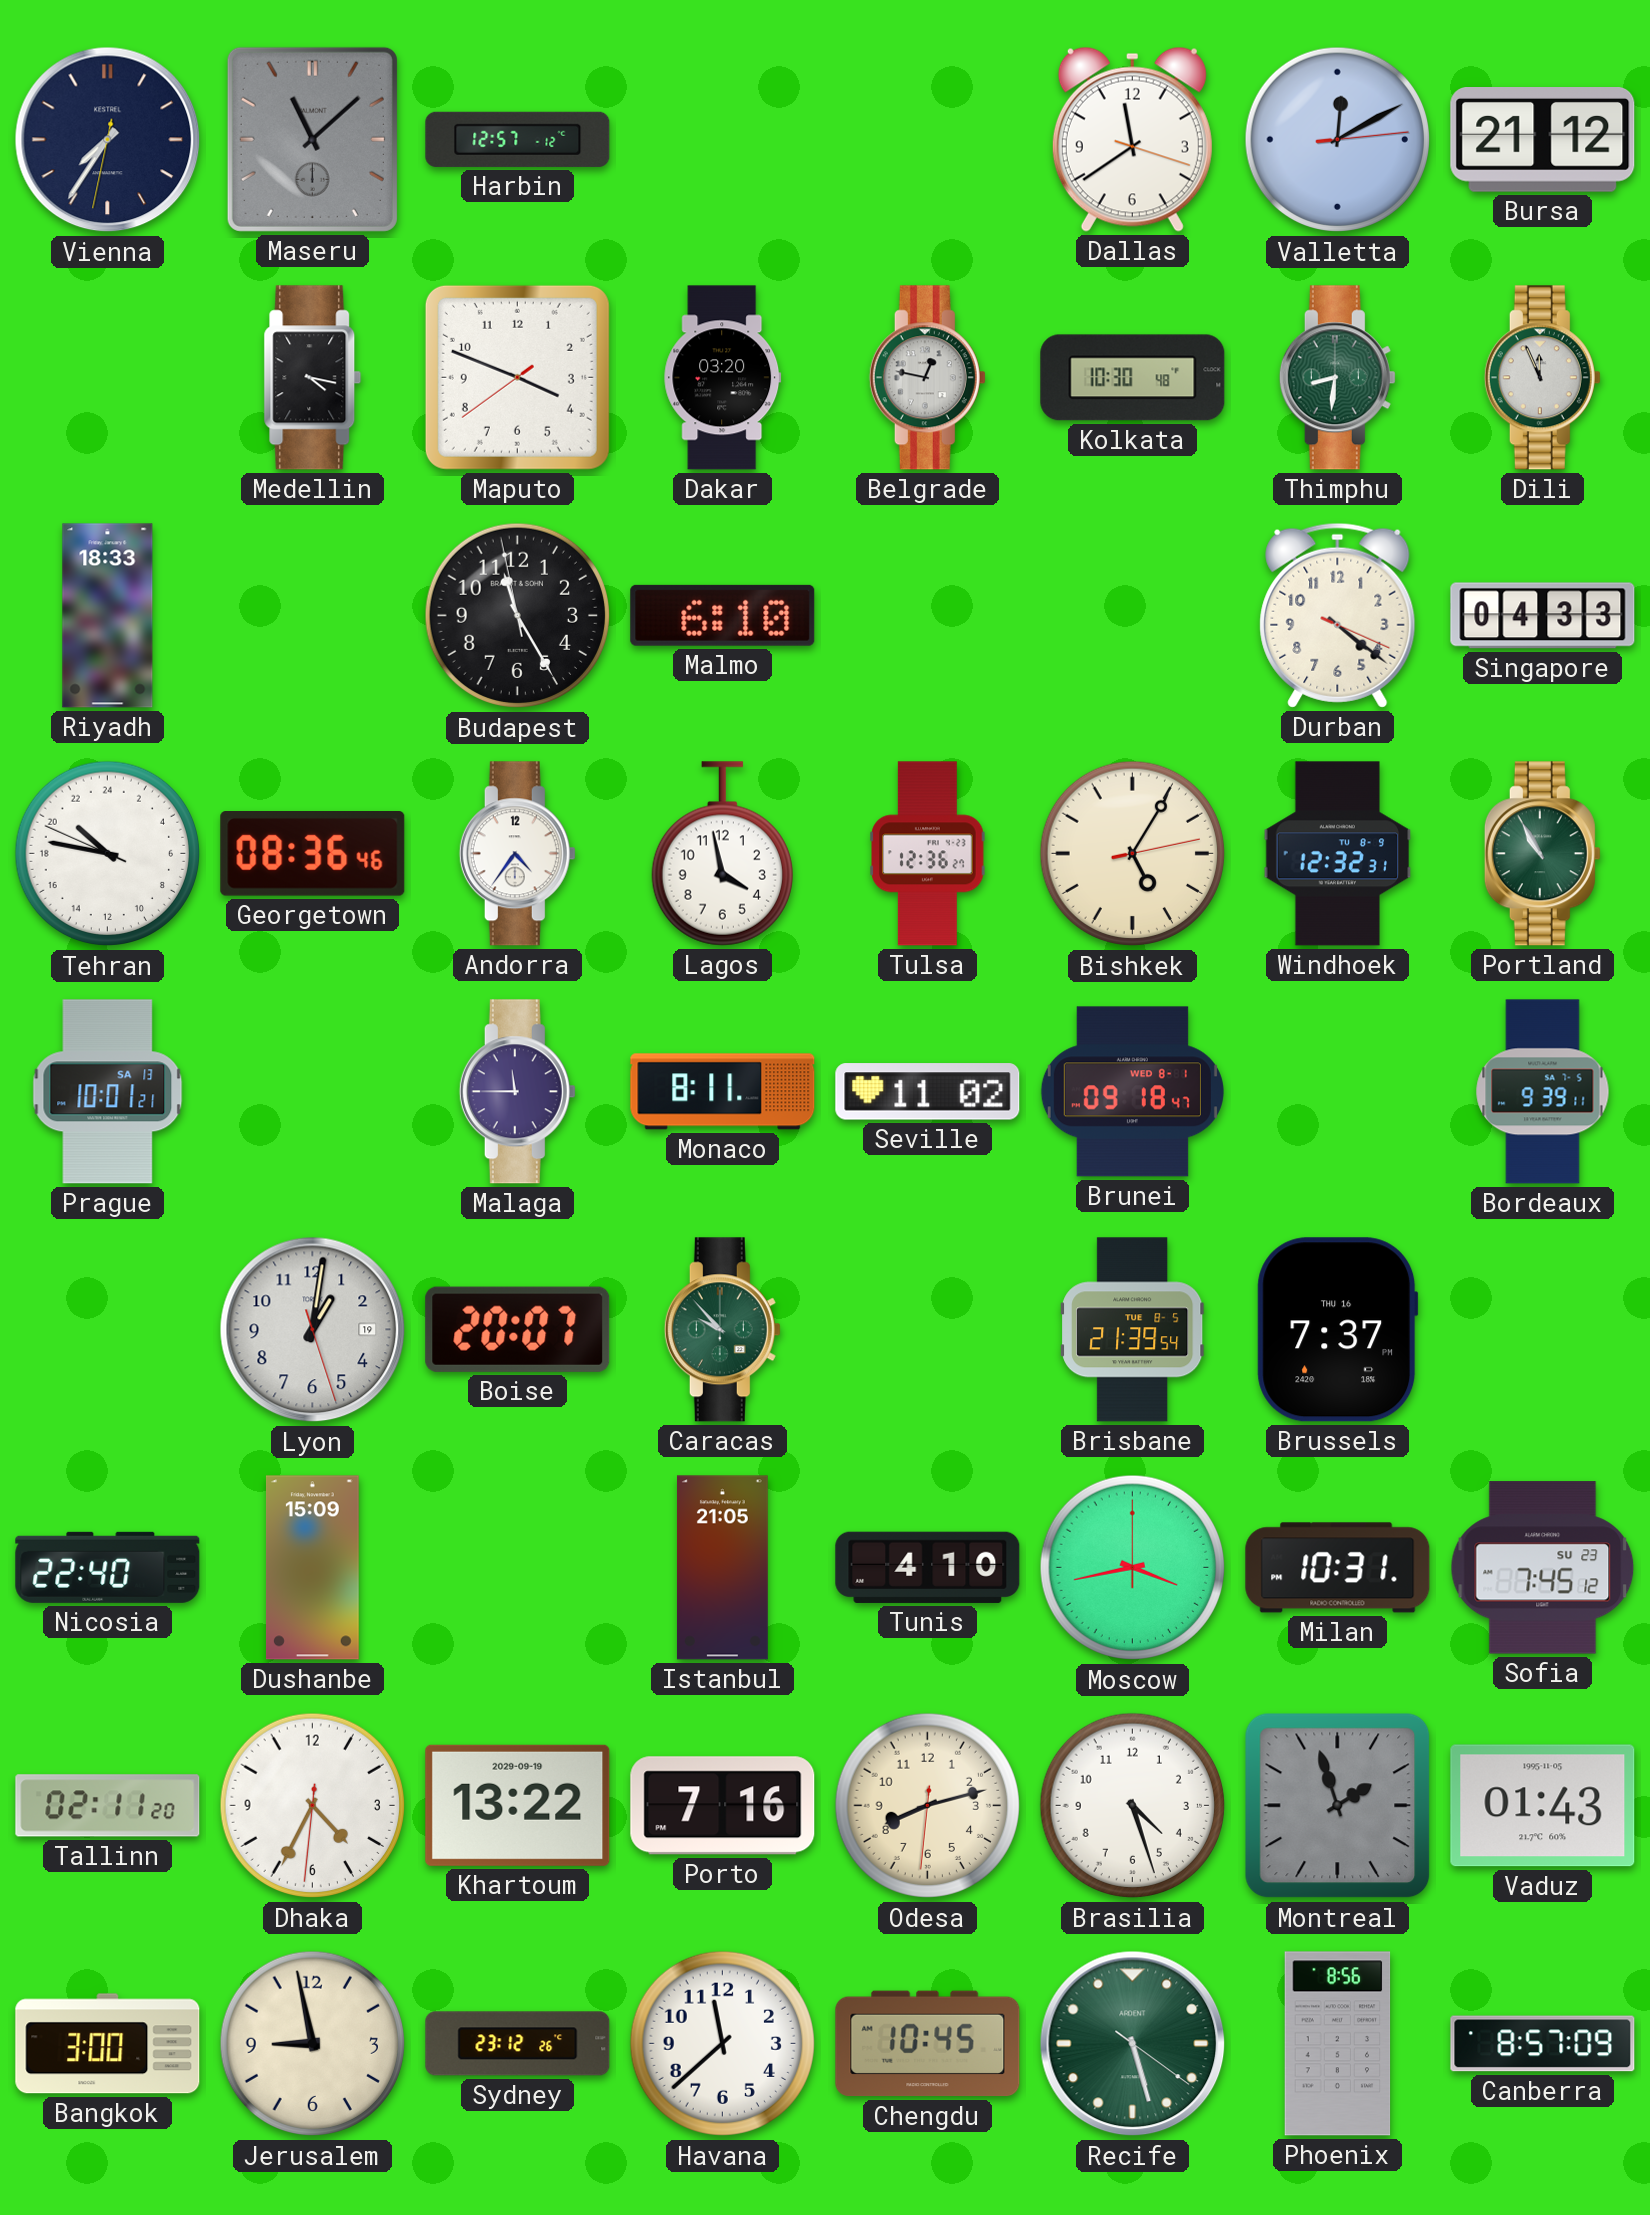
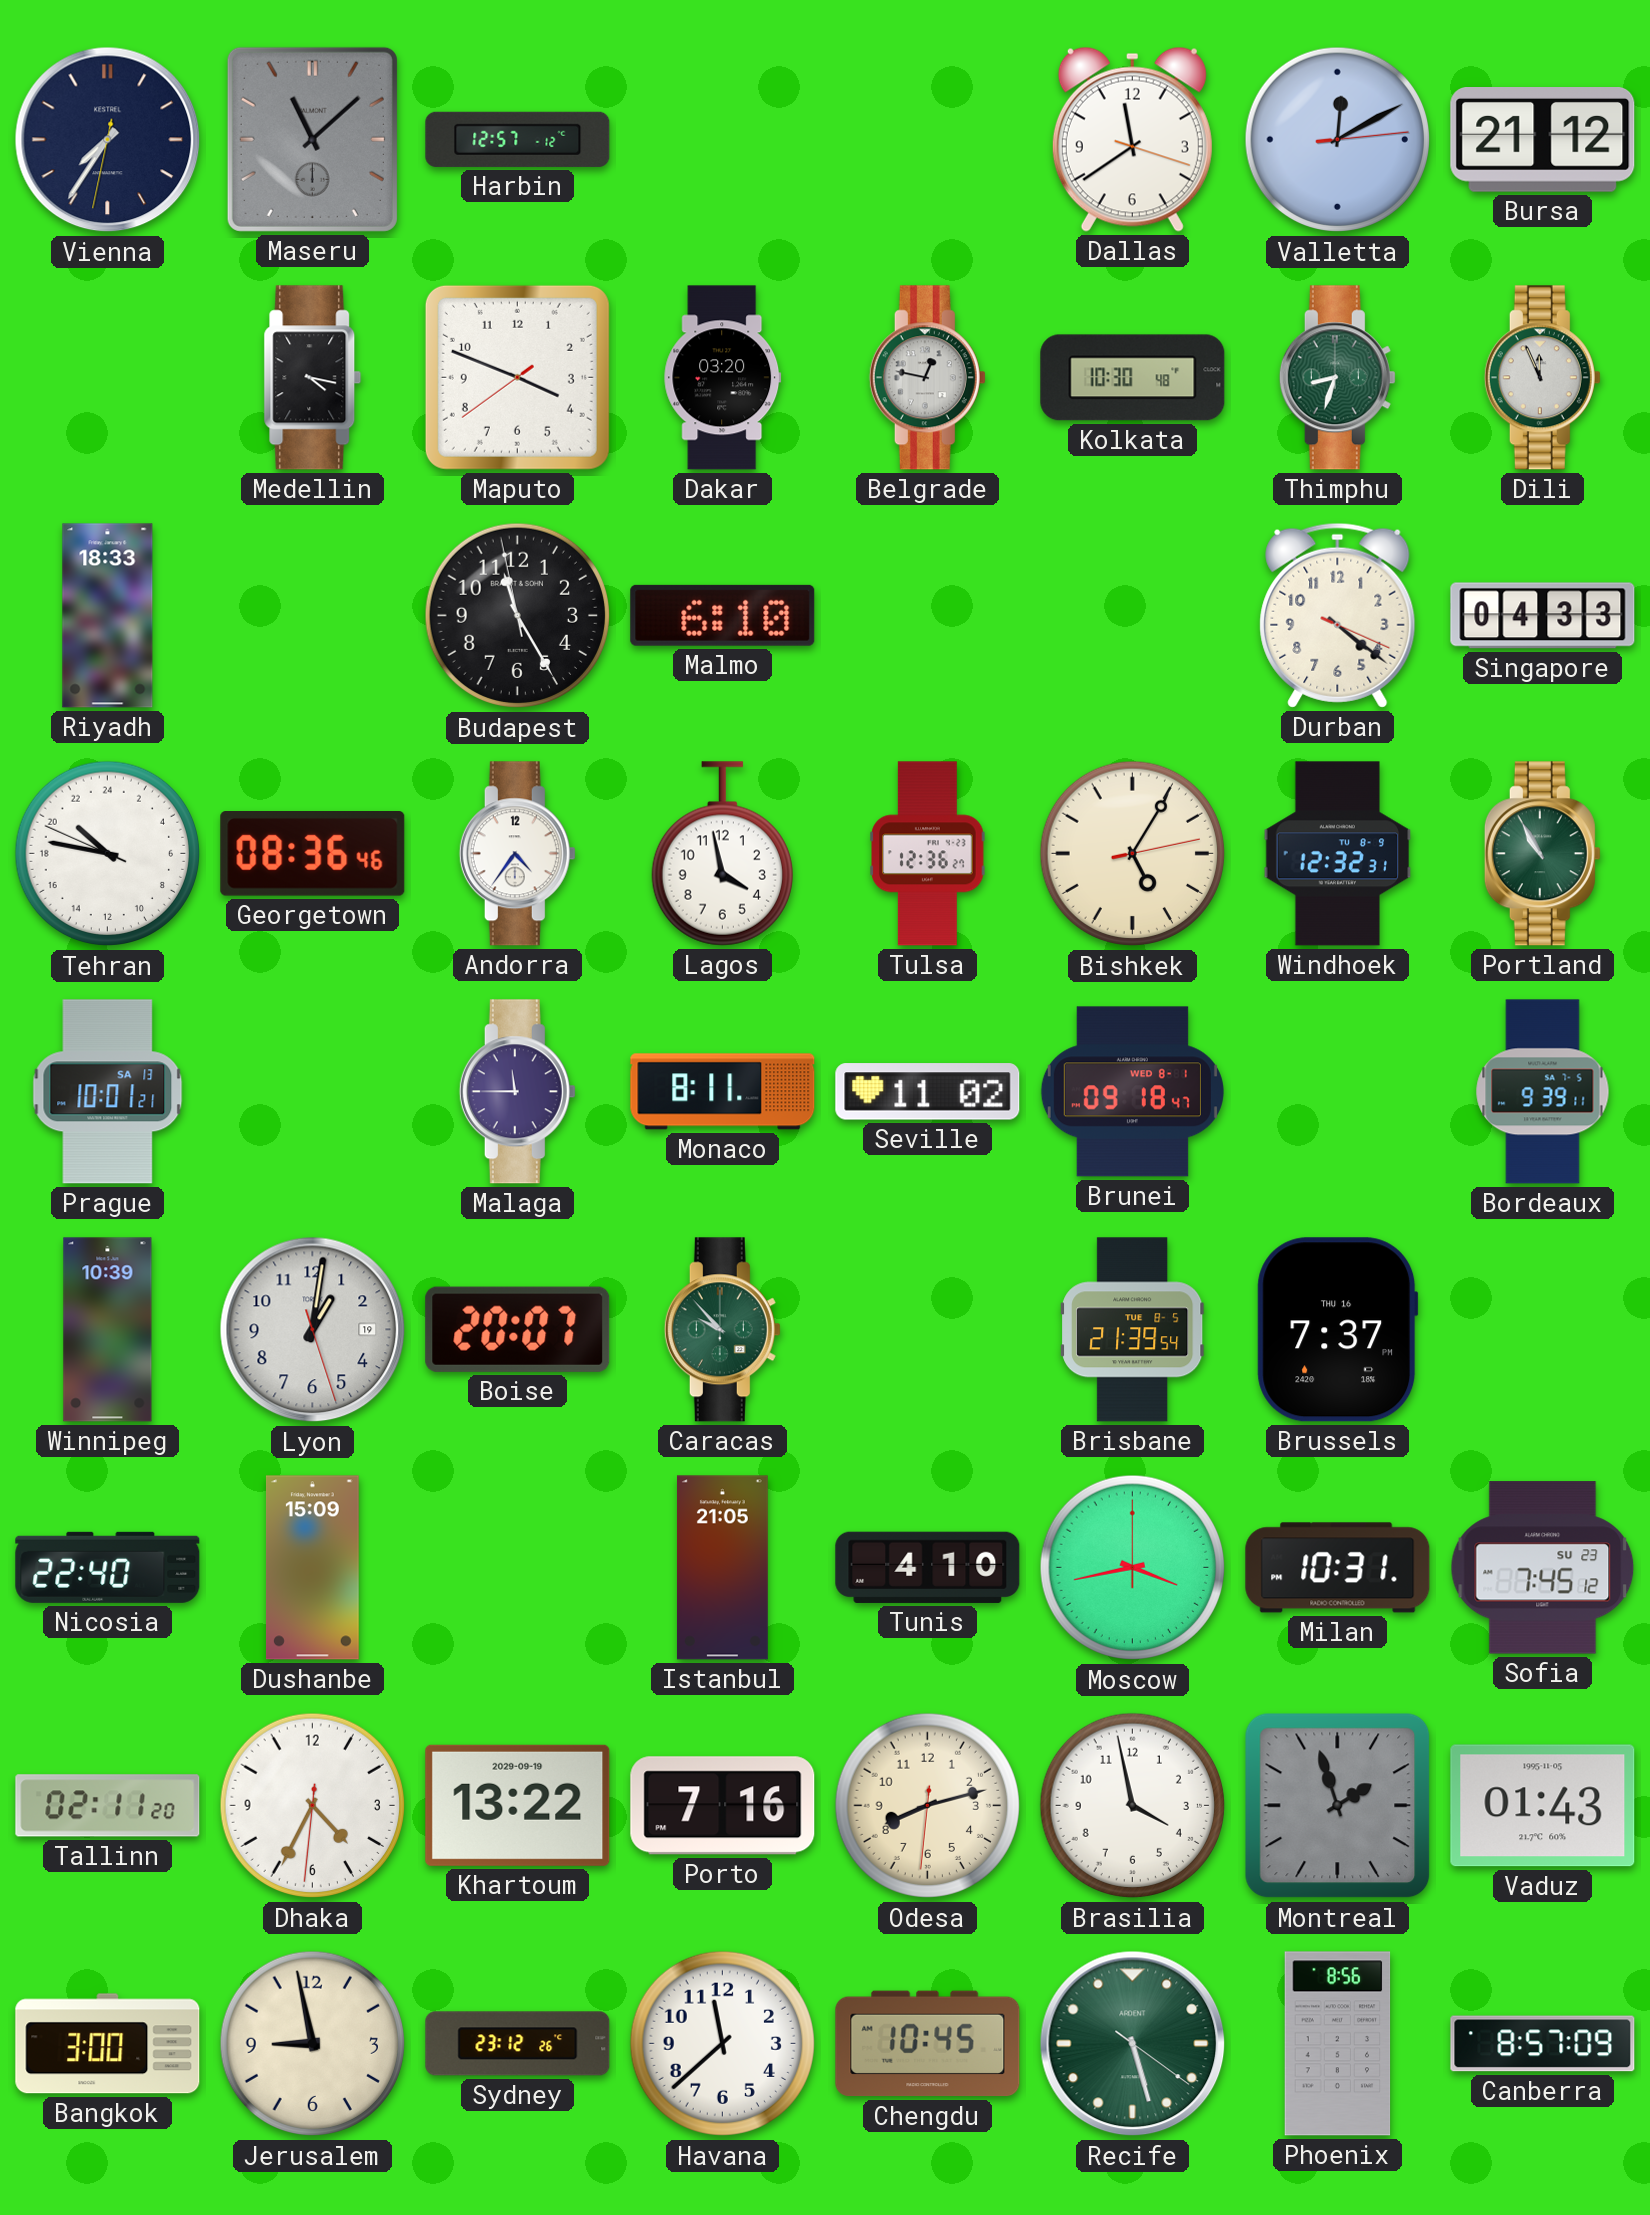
Thimphu: 8:31 -> 8:33 (1337, 378)
Winnipeg: none -> 10:39 (108, 1330)
Brasilia: 4:27 -> 3:58 (1133, 1806)
